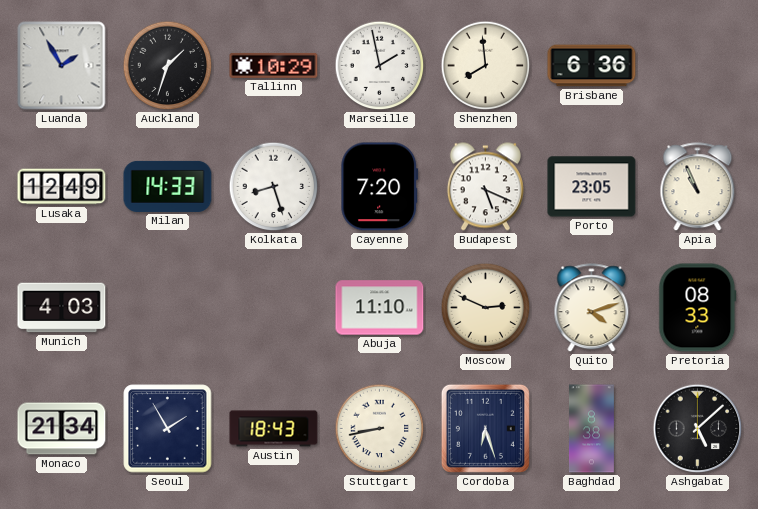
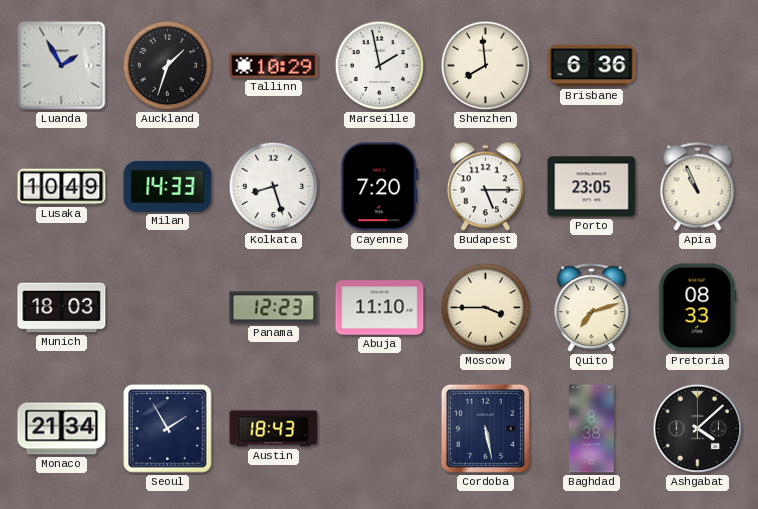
Lusaka: 12:49 -> 10:49 (62, 187)
Budapest: 5:19 -> 5:15 (485, 187)
Munich: 4:03 -> 18:03 (62, 308)
Panama: none -> 12:23 (274, 308)
Moscow: 2:49 -> 3:45 (486, 308)
Quito: 4:12 -> 7:12 (592, 308)
Stuttgart: 8:43 -> none (380, 429)
Cordoba: 6:27 -> 5:28 (485, 428)
Ashgabat: 5:08 -> 4:08 (698, 429)
